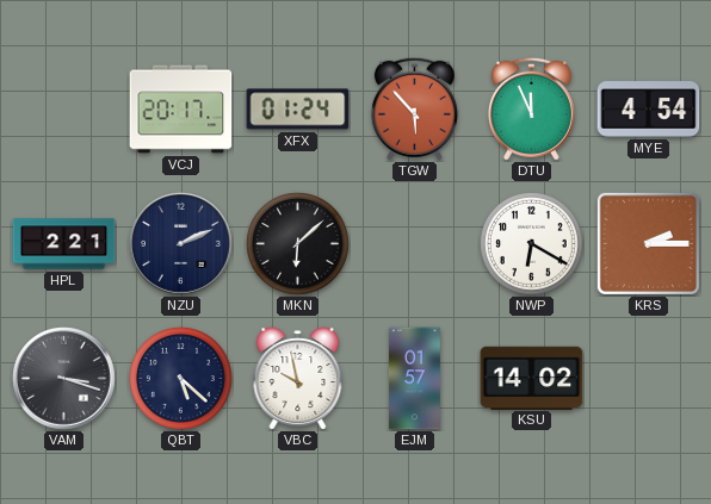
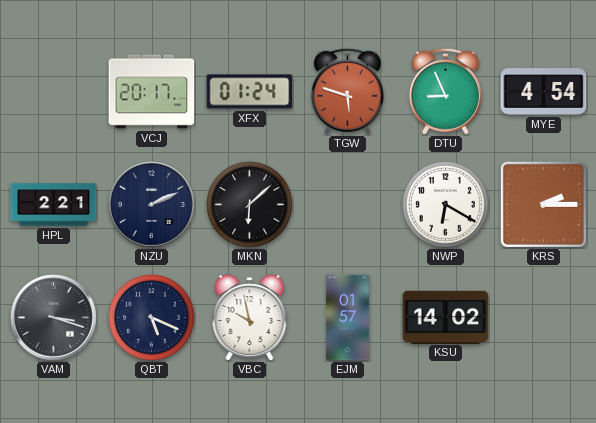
TGW: 5:53 -> 5:48 (347, 91)
DTU: 11:56 -> 8:56 (445, 91)
QBT: 5:22 -> 5:19 (152, 318)
